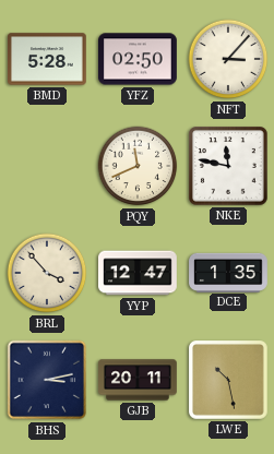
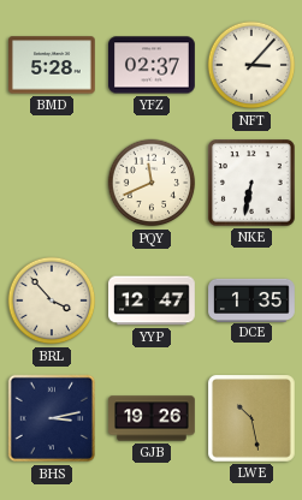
YFZ: 02:50 -> 02:37 (153, 65)
NKE: 11:47 -> 6:32 (253, 184)
GJB: 20:11 -> 19:26 (152, 418)
